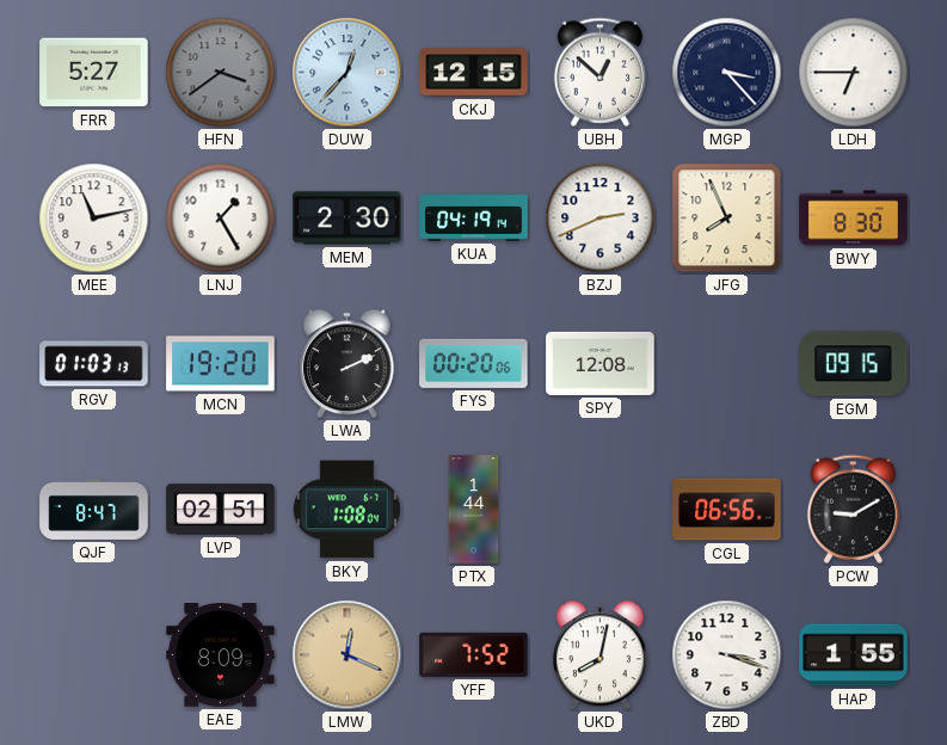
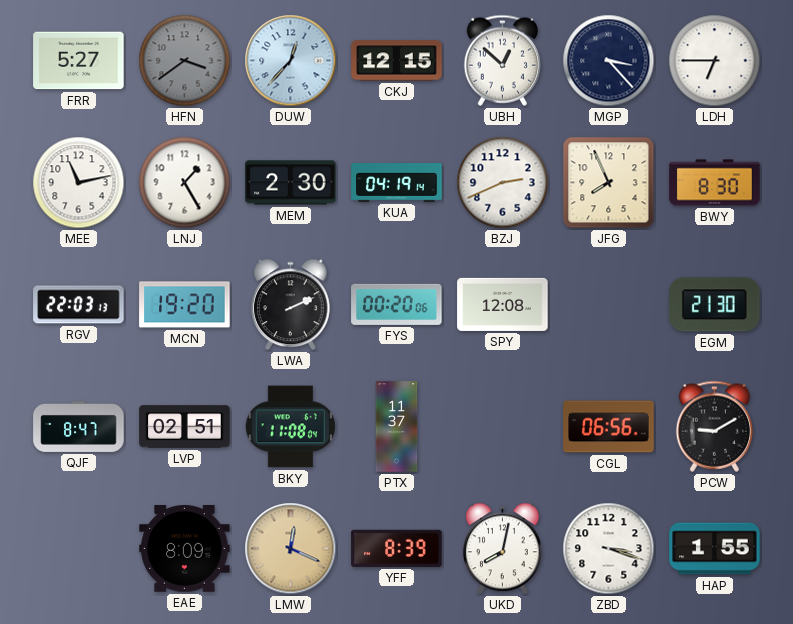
RGV: 01:03 -> 22:03 (79, 305)
EGM: 09:15 -> 21:30 (715, 305)
BKY: 1:08 -> 11:08 (290, 427)
PTX: 1:44 -> 11:37 (397, 427)
YFF: 7:52 -> 8:39 (397, 548)
